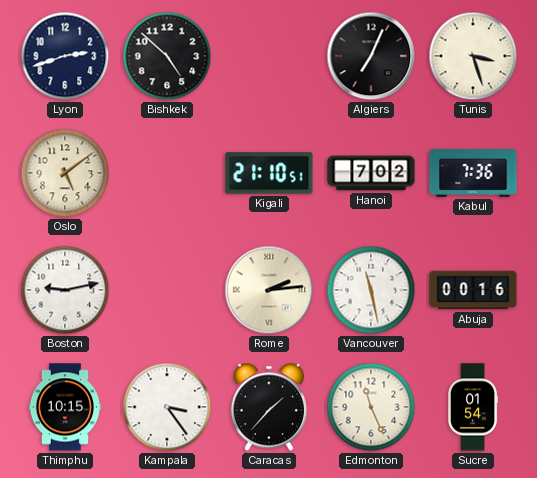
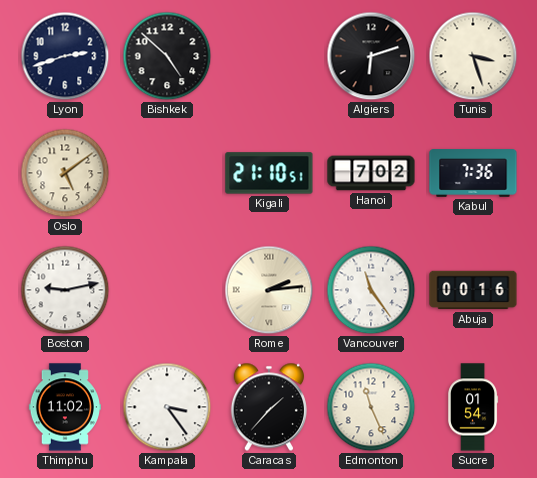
Algiers: 7:04 -> 6:12 (371, 56)
Vancouver: 11:28 -> 11:24 (371, 290)
Thimphu: 10:15 -> 11:02 (64, 407)
